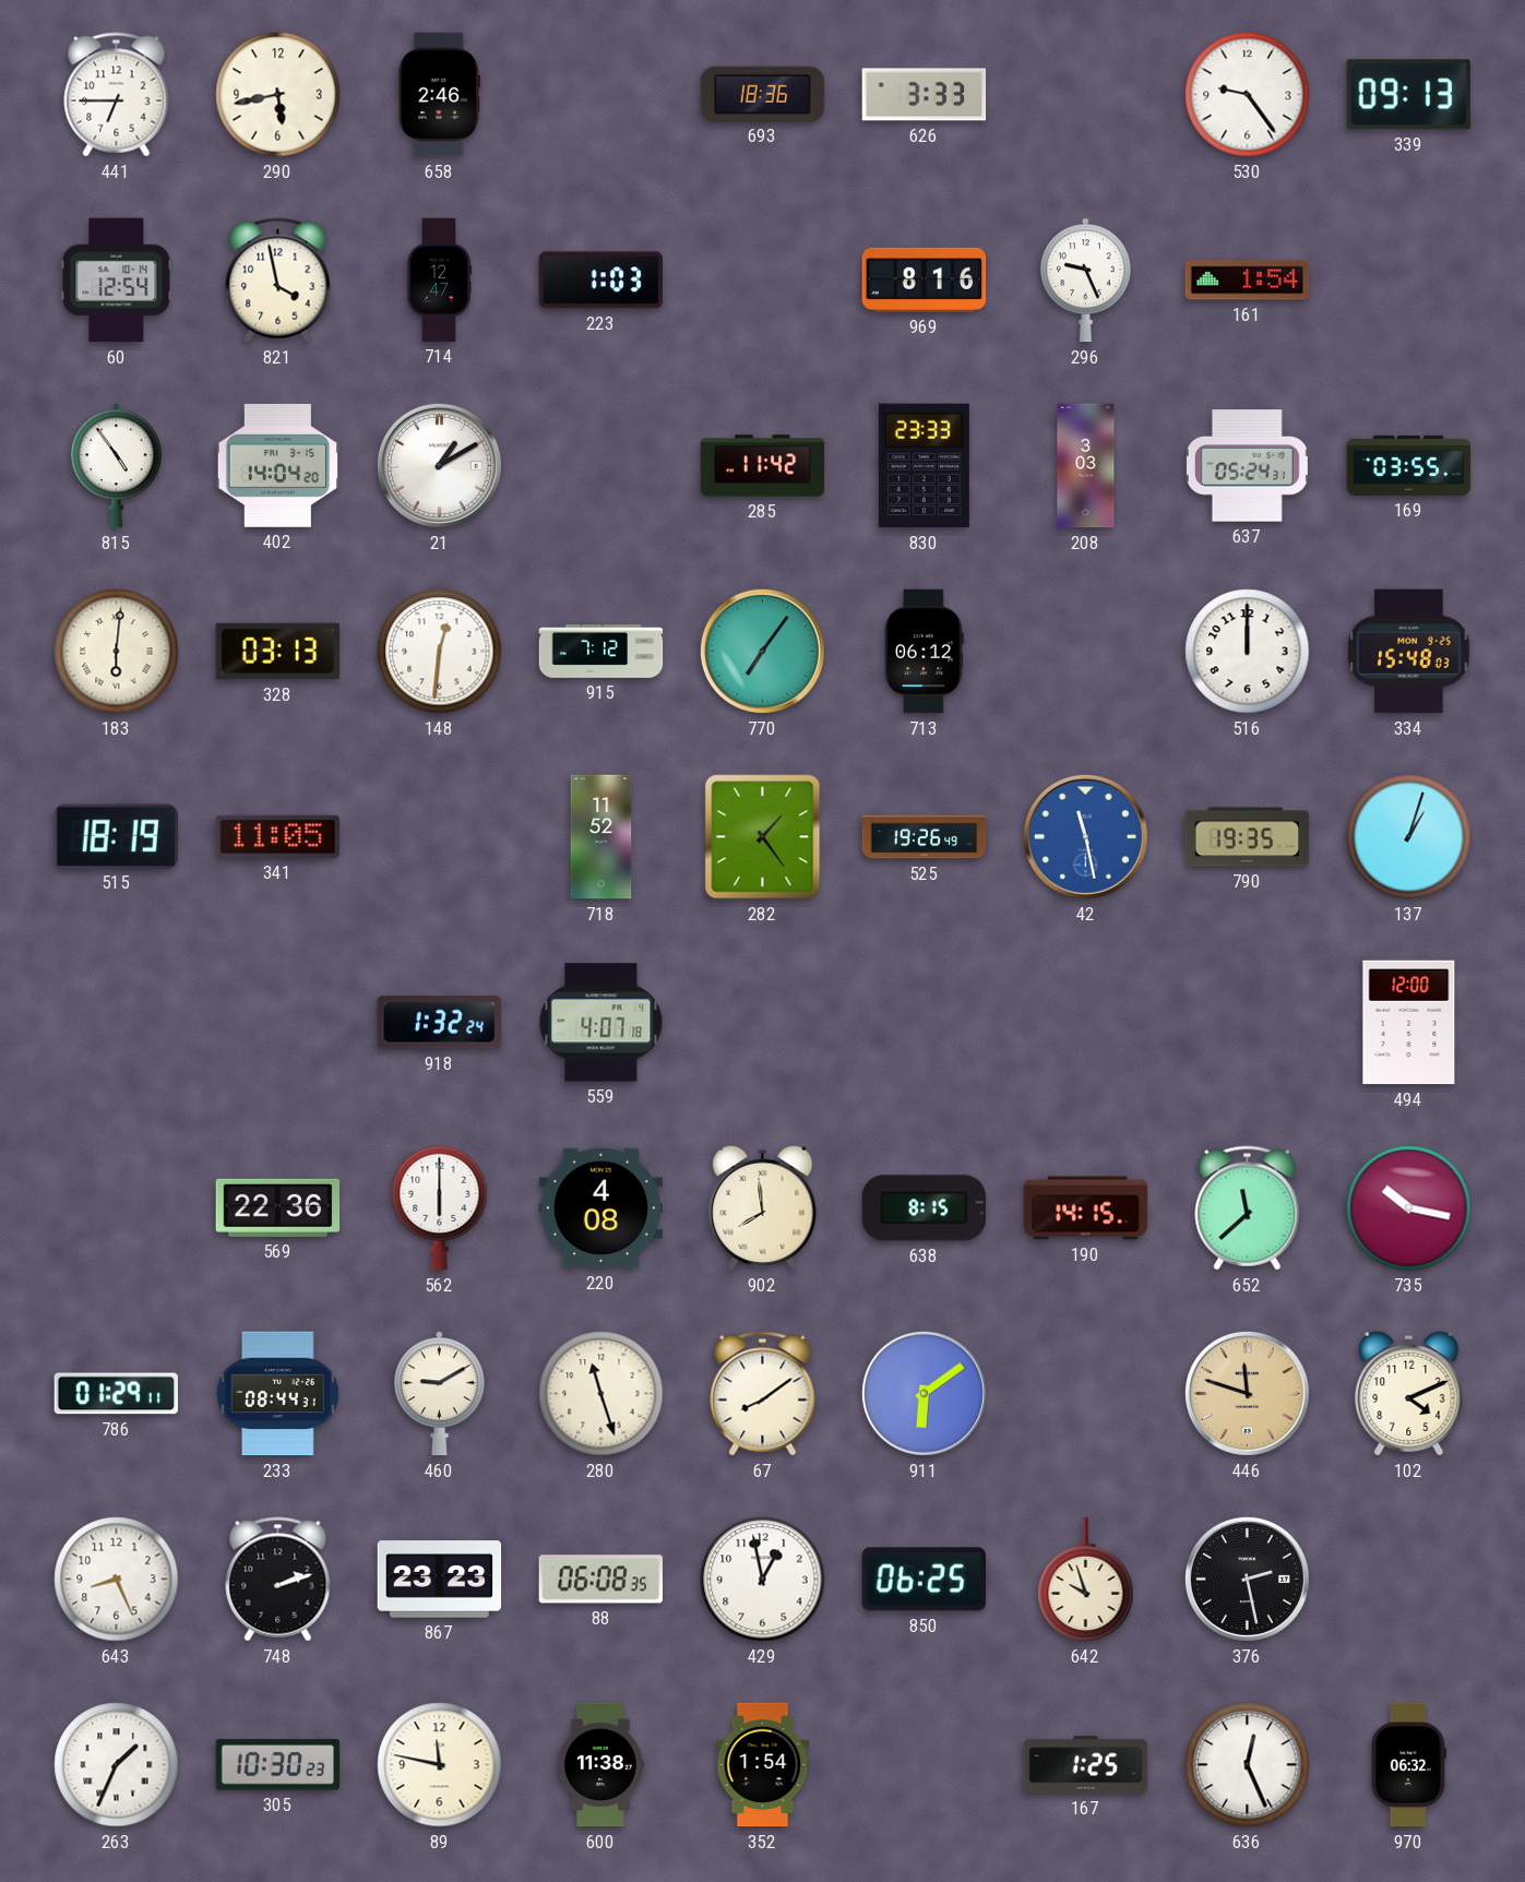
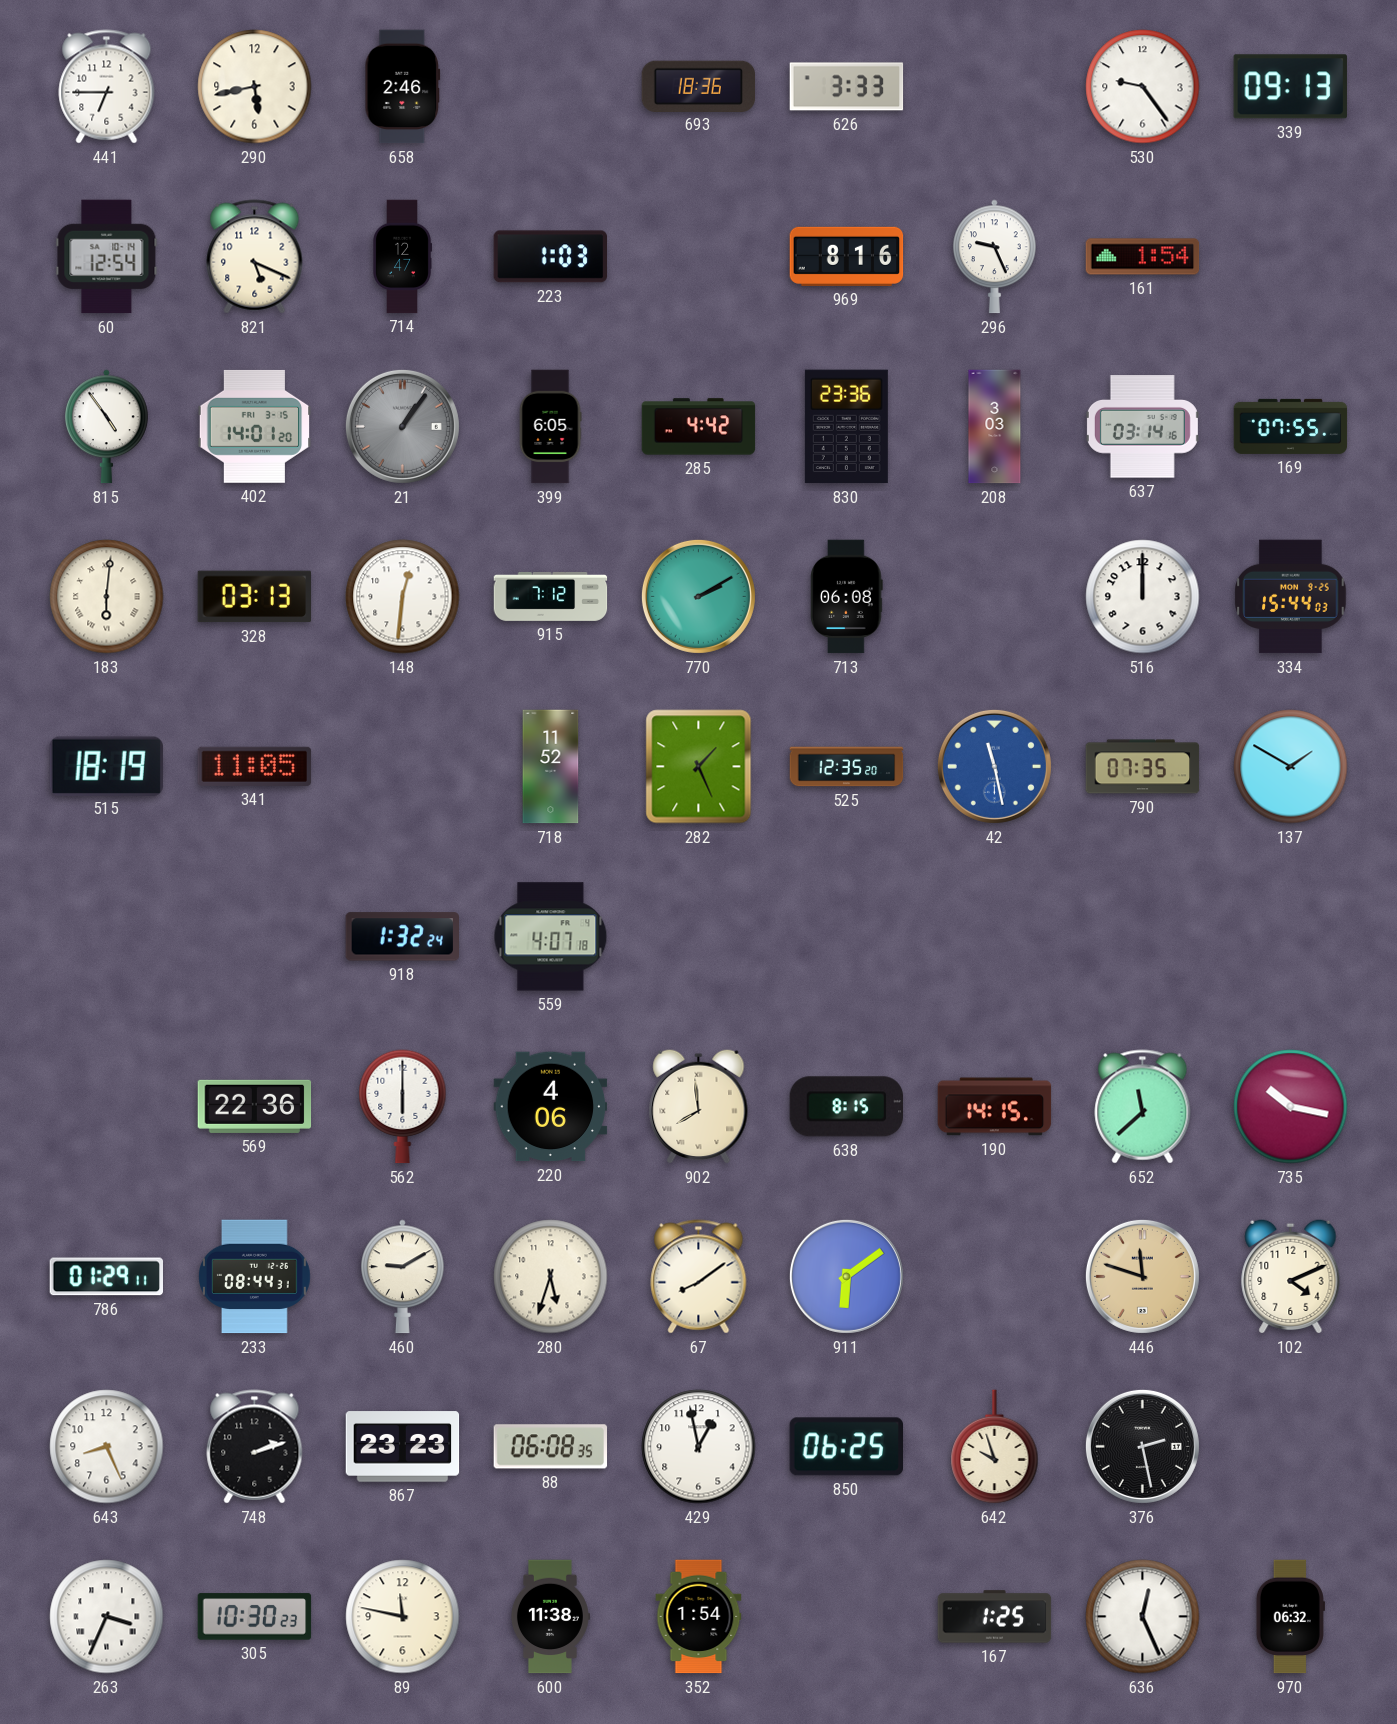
821: 3:58 -> 5:19 (255, 257)
402: 14:04 -> 14:01 (255, 426)
21: 1:10 -> 1:06 (402, 426)
21 dial: white -> grey (402, 426)
399: none -> 6:05 (550, 427)
285: 11:42 -> 4:42 (699, 427)
830: 23:33 -> 23:36 (846, 427)
637: 05:24 -> 03:14 (1142, 427)
169: 03:55 -> 07:55 (1291, 426)
770: 7:06 -> 2:10 (698, 596)
713: 06:12 -> 06:08 (847, 597)
334: 15:48 -> 15:44 (1291, 597)
282: 1:24 -> 1:26 (699, 767)
525: 19:26 -> 12:35 (847, 767)
790: 19:35 -> 07:35 (1143, 767)
137: 1:03 -> 1:50 (1291, 767)
494: 12:00 -> none (1409, 1023)
220: 4:08 -> 4:06 (551, 1107)
280: 11:27 -> 5:33 (551, 1277)
263: 1:34 -> 3:34 (107, 1617)
